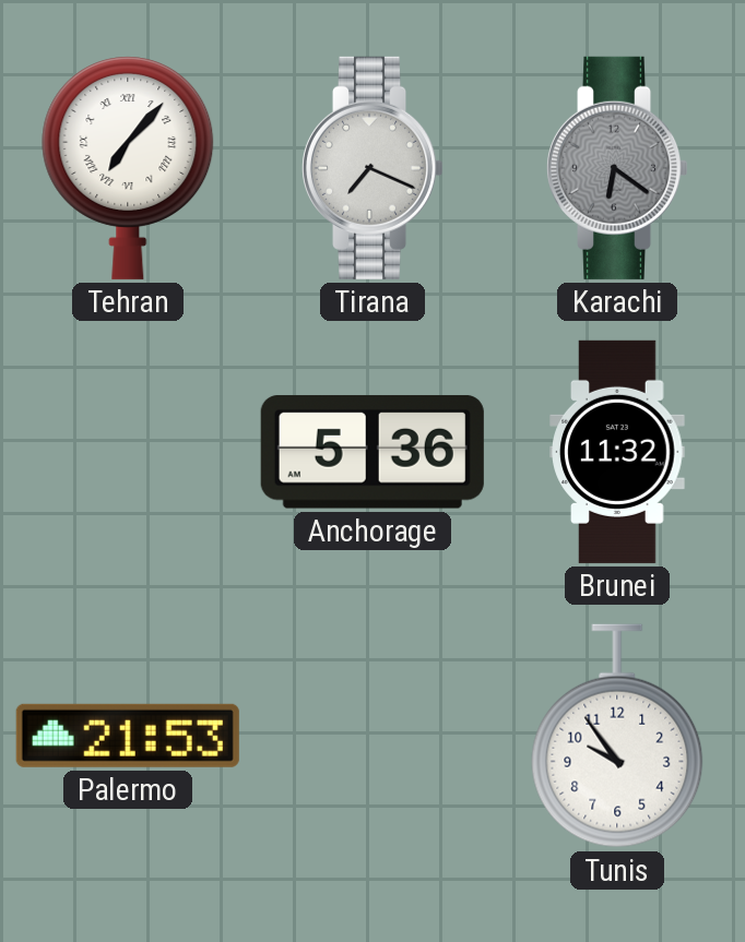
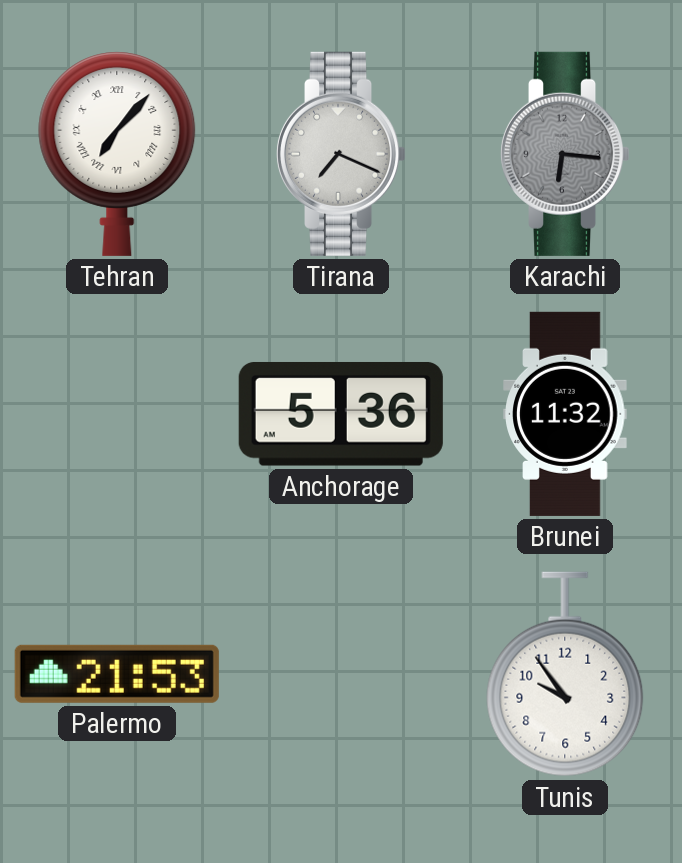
Karachi: 6:21 -> 6:16 (565, 154)
